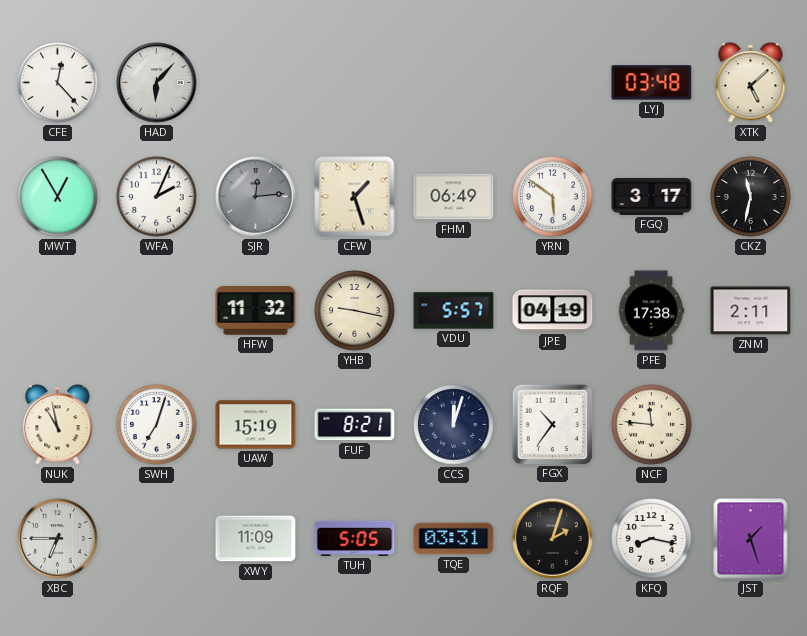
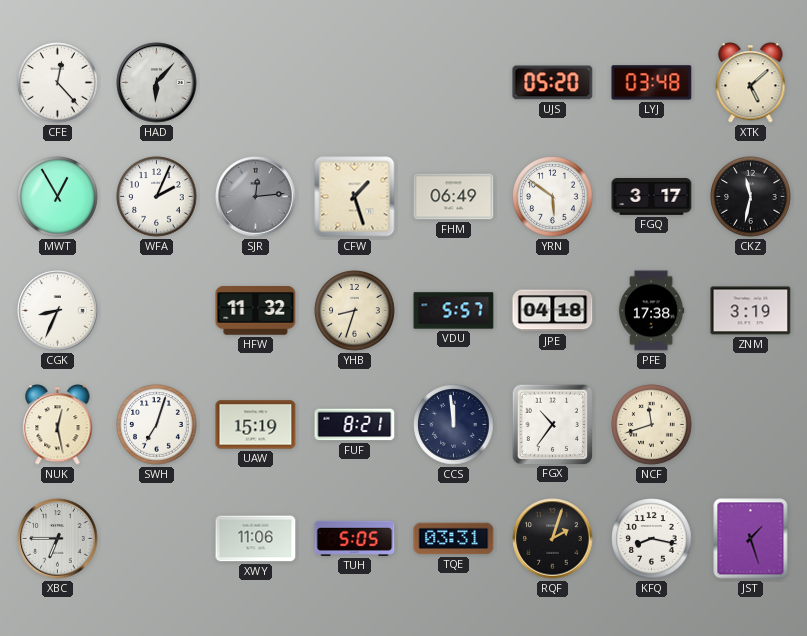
UJS: none -> 05:20 (553, 83)
CGK: none -> 8:34 (58, 311)
YHB: 9:17 -> 8:33 (355, 311)
JPE: 04:19 -> 04:18 (553, 311)
ZNM: 2:11 -> 3:19 (751, 311)
NUK: 10:58 -> 12:28 (58, 425)
CCS: 12:03 -> 11:59 (454, 425)
NCF: 11:46 -> 11:42 (652, 425)
XWY: 11:09 -> 11:06 (256, 539)
